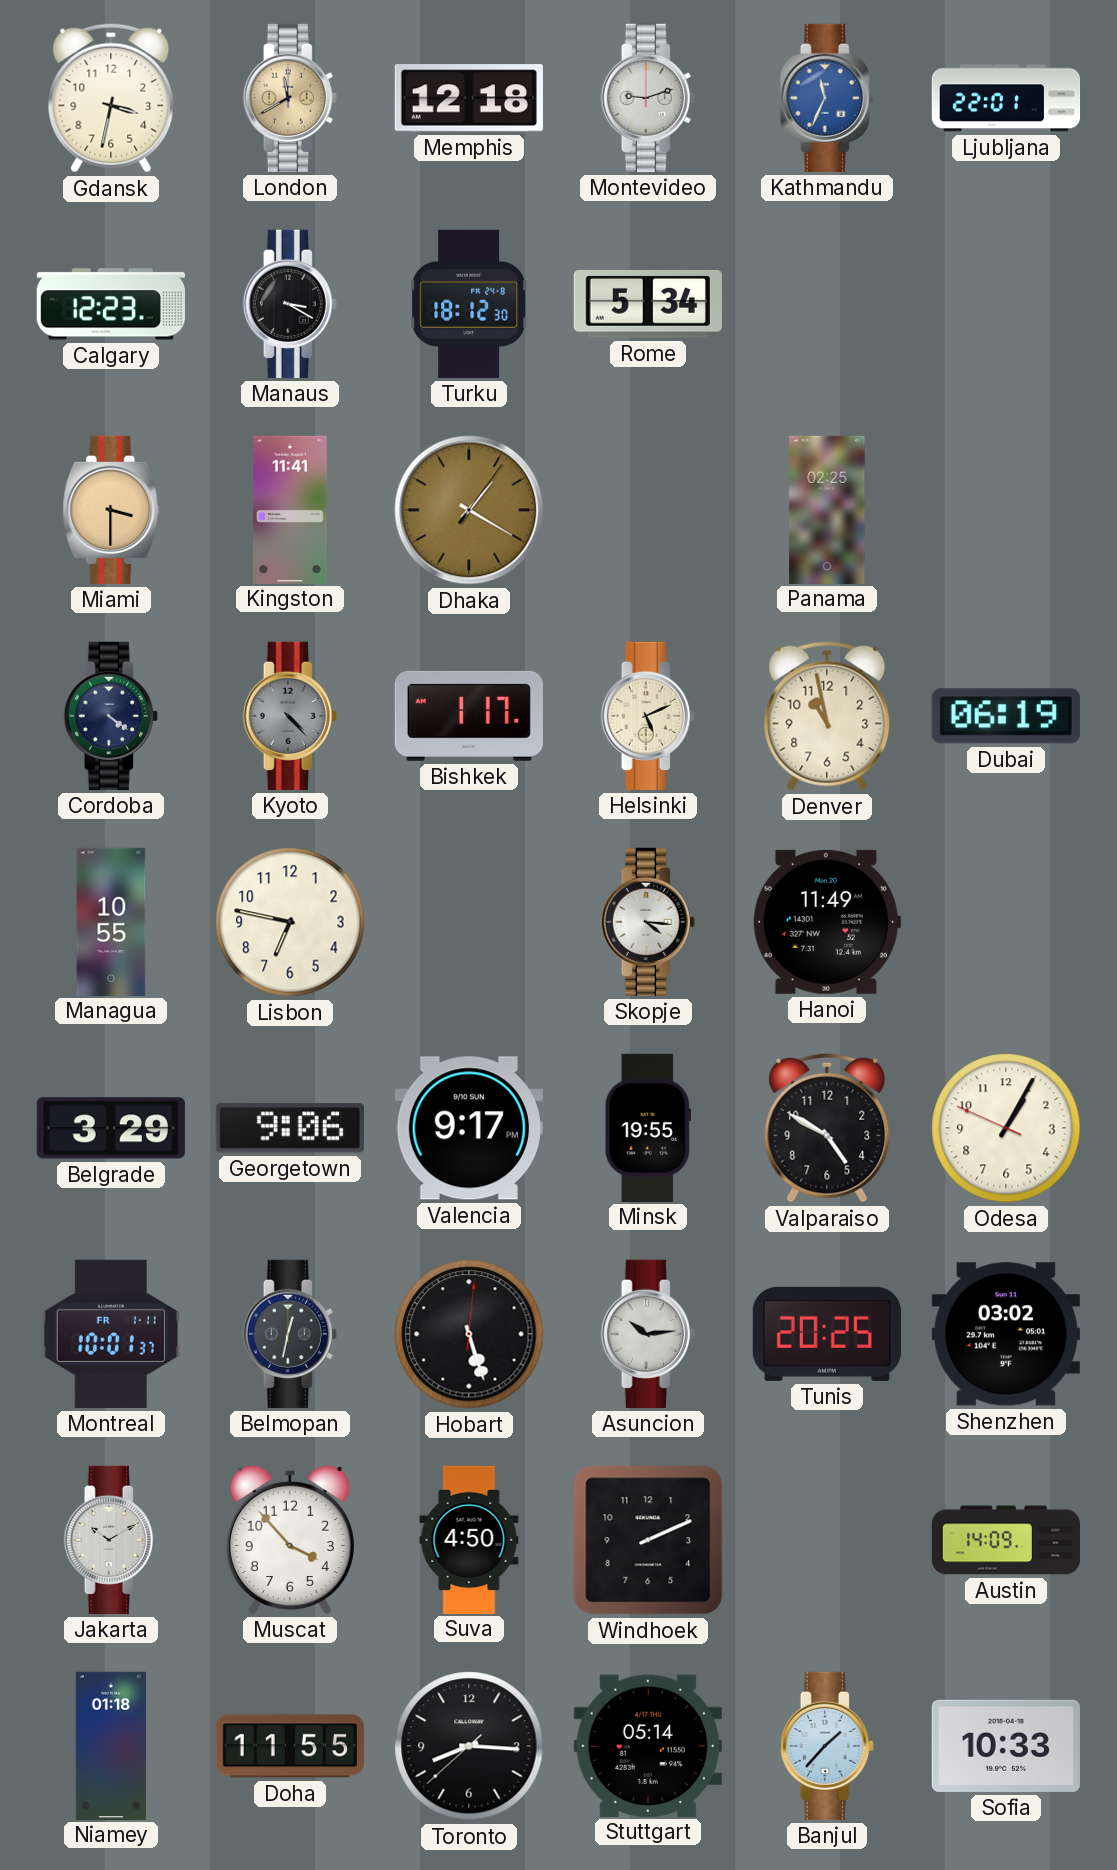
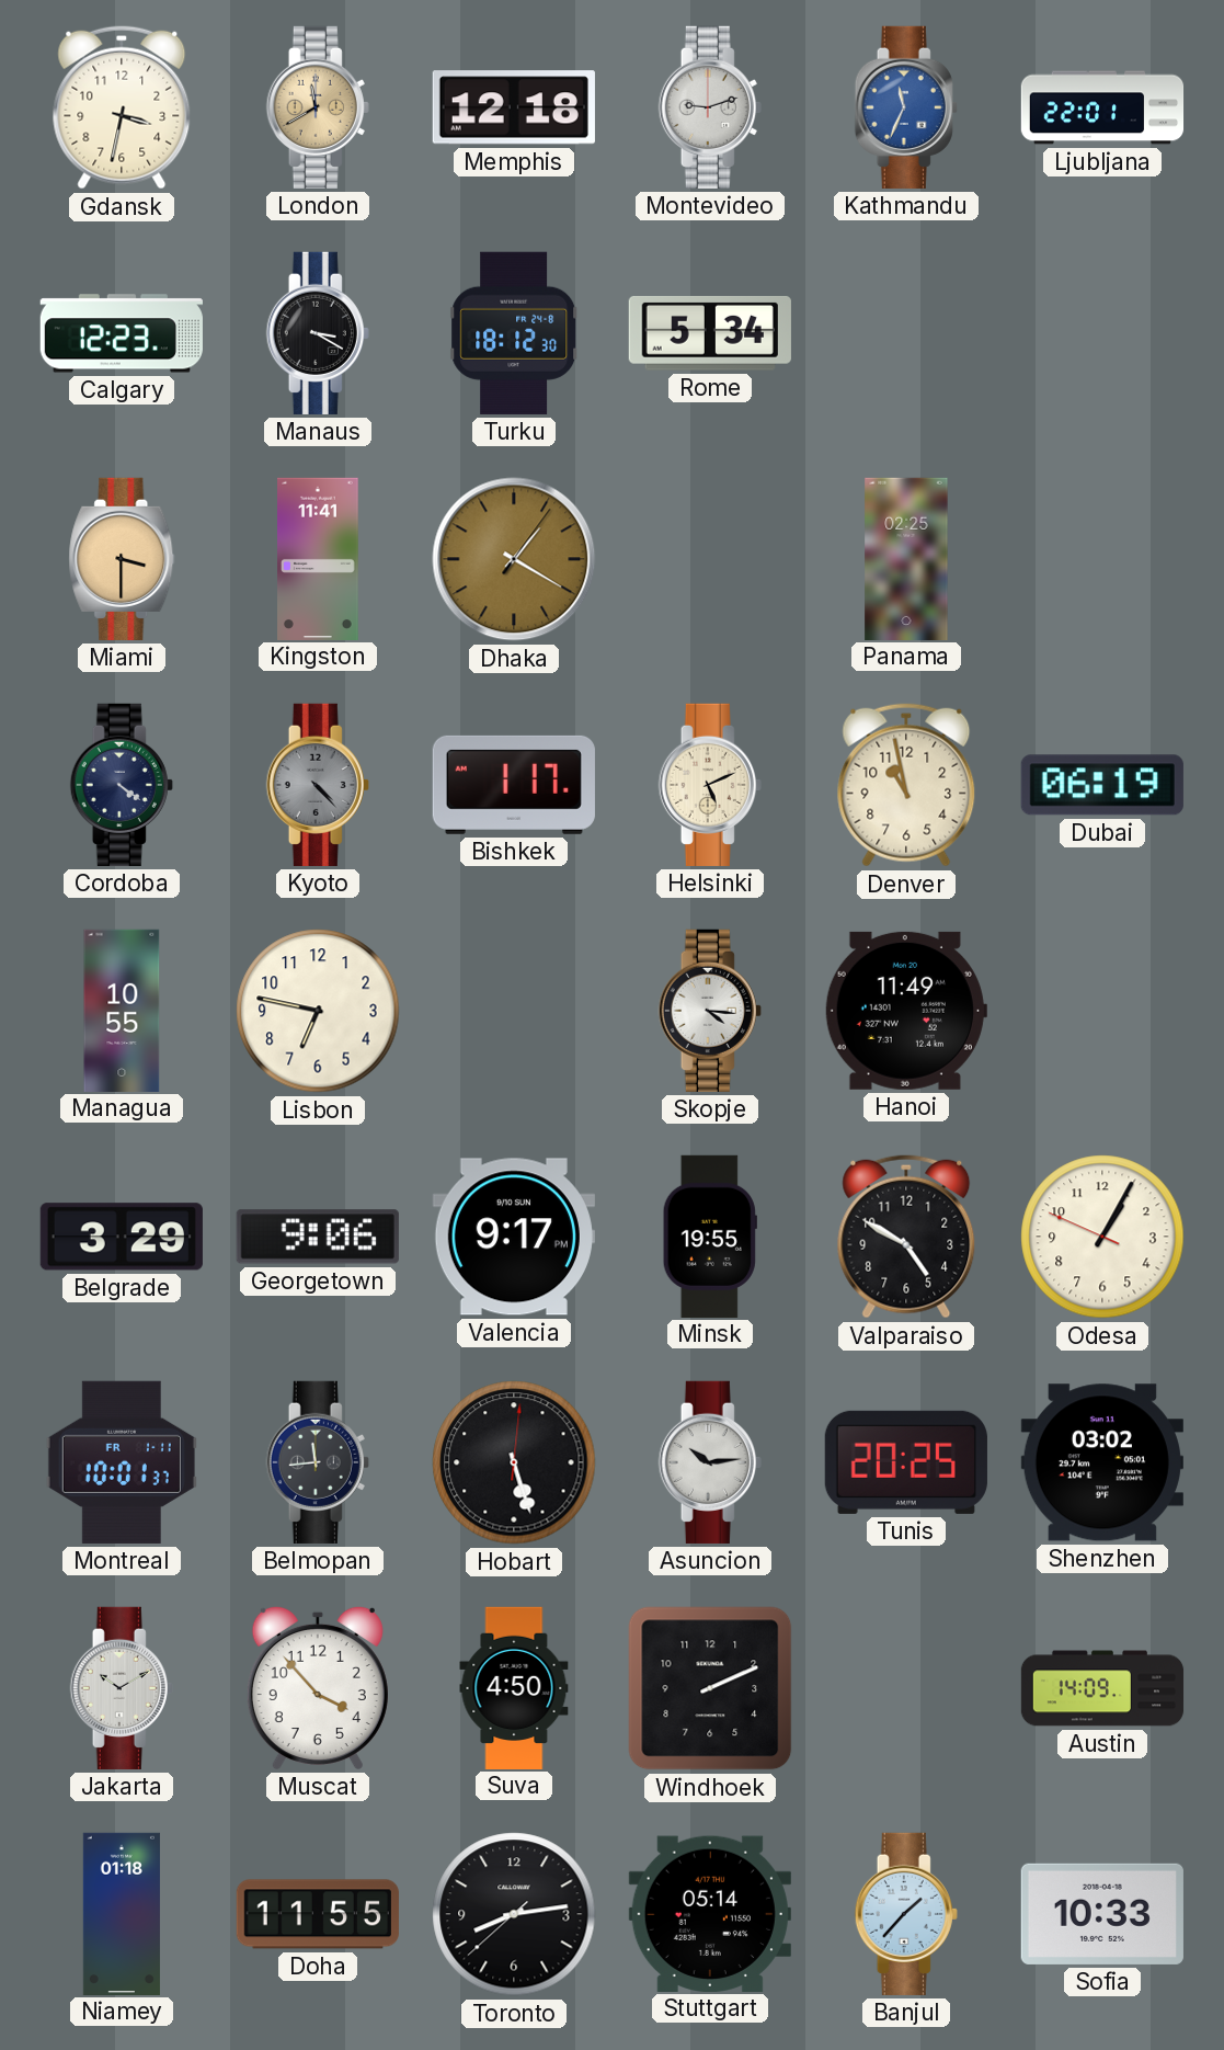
Belmopan: 12:32 -> 11:44 (318, 1462)
Toronto: 8:15 -> 8:13 (514, 1914)
